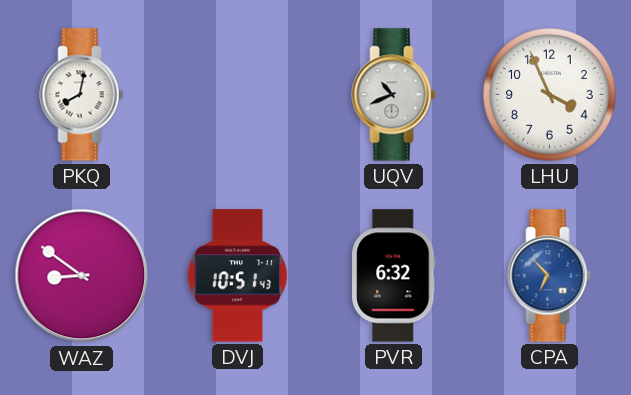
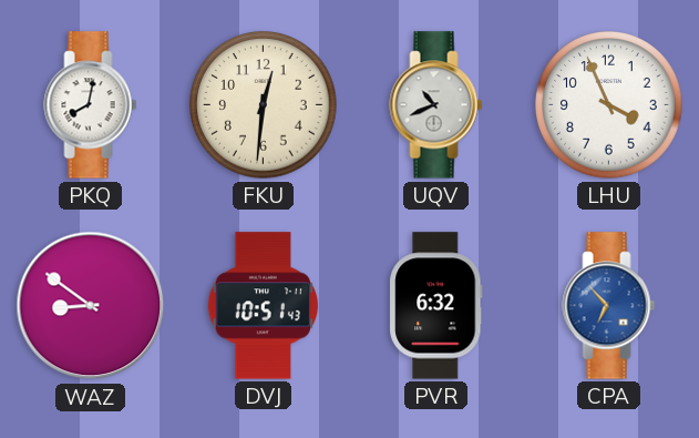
FKU: none -> 12:31 (264, 105)
